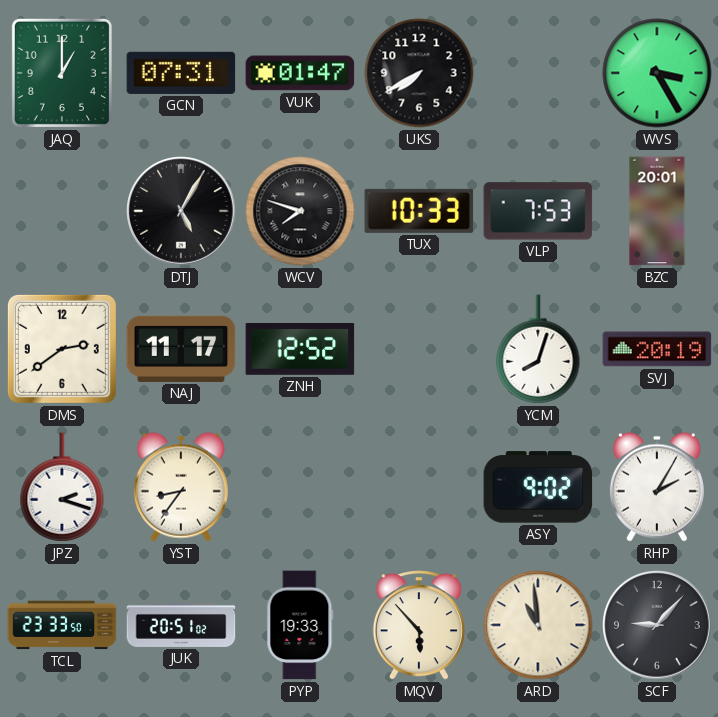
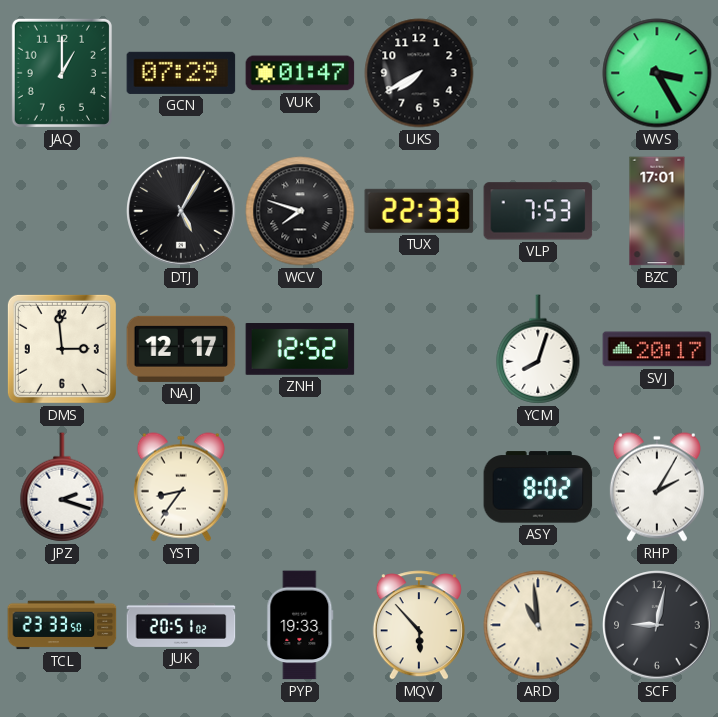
GCN: 07:31 -> 07:29 (181, 73)
TUX: 10:33 -> 22:33 (419, 211)
BZC: 20:01 -> 17:01 (657, 211)
DMS: 2:39 -> 2:59 (62, 349)
NAJ: 11:17 -> 12:17 (181, 349)
SVJ: 20:19 -> 20:17 (657, 349)
ASY: 9:02 -> 8:02 (538, 487)
SCF: 9:07 -> 9:02 (657, 625)
